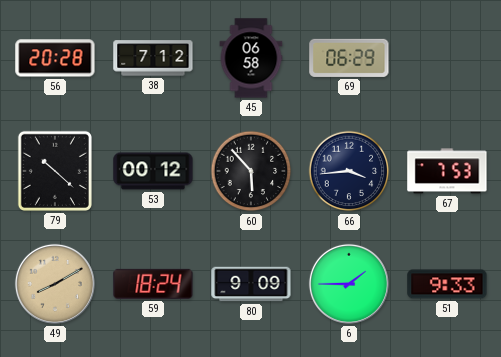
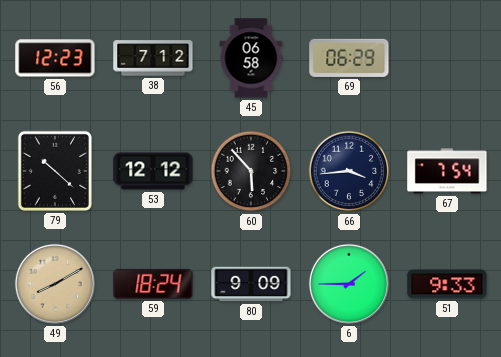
56: 20:28 -> 12:23 (55, 58)
53: 00:12 -> 12:12 (153, 171)
67: 7:53 -> 7:54 (447, 171)
